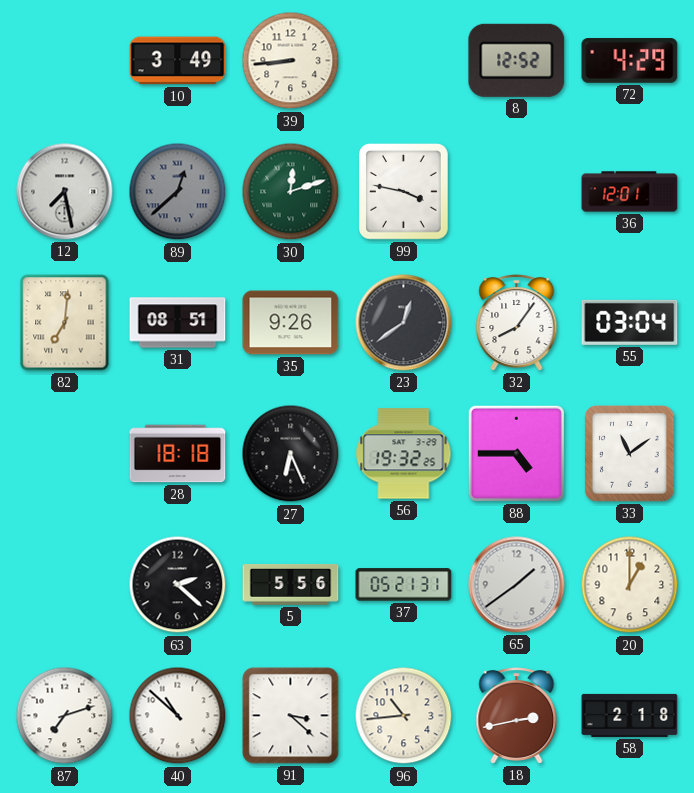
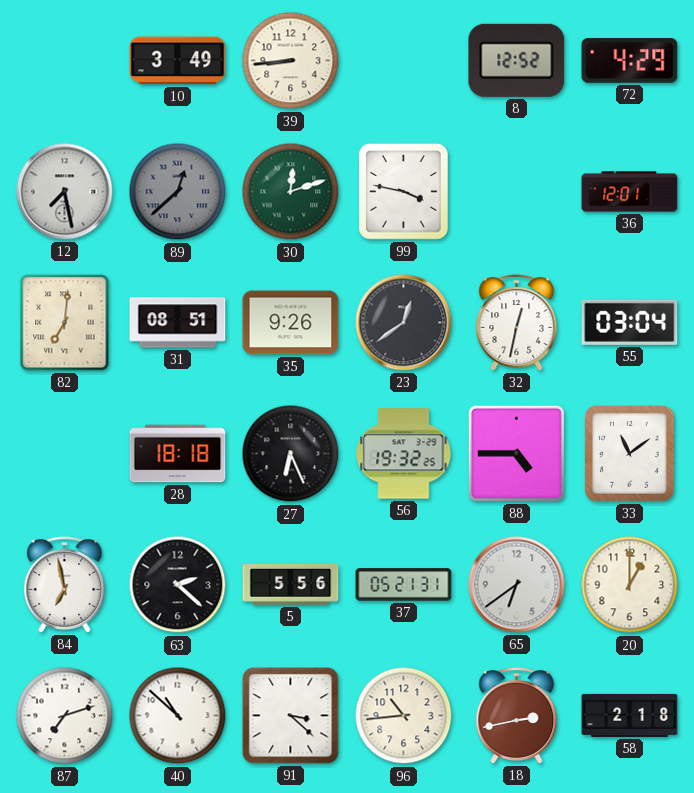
32: 8:06 -> 12:32 (517, 323)
84: none -> 6:58 (65, 585)
65: 1:39 -> 6:39 (517, 585)
